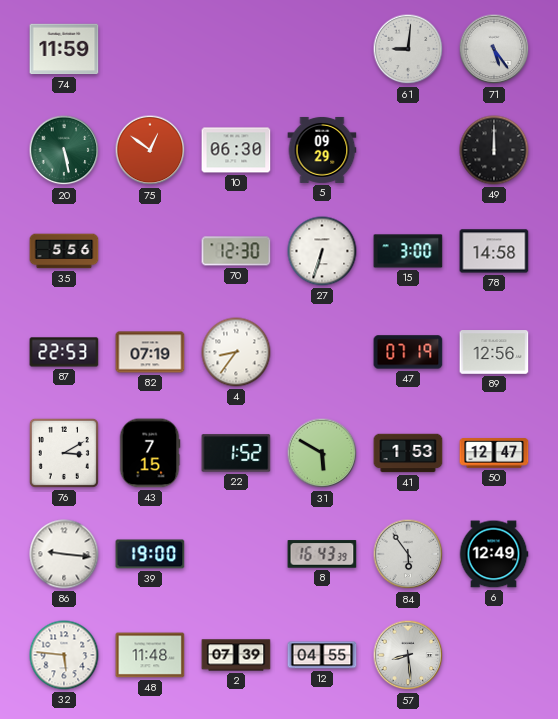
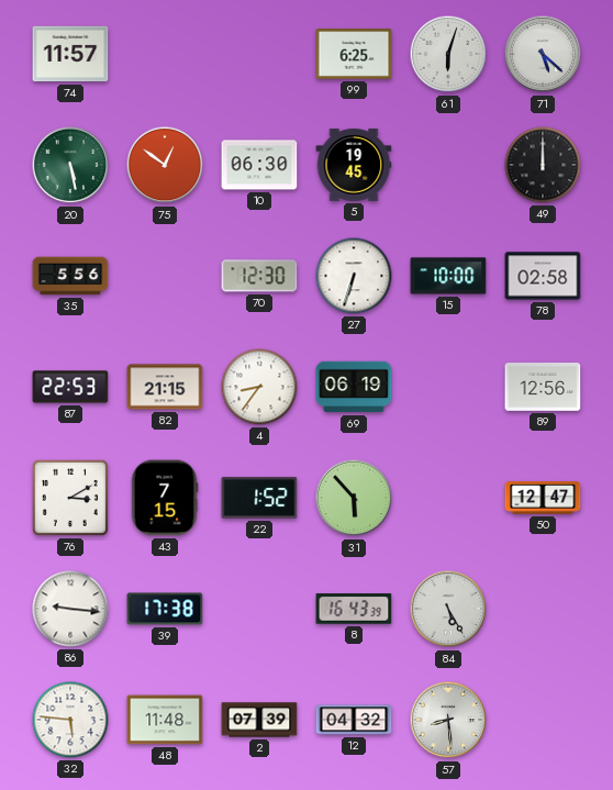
74: 11:59 -> 11:57 (70, 54)
99: none -> 6:25 (354, 54)
61: 9:01 -> 6:03 (448, 54)
71: 5:24 -> 5:22 (543, 54)
5: 09:29 -> 19:45 (354, 165)
15: 3:00 -> 10:00 (448, 276)
78: 14:58 -> 02:58 (543, 276)
82: 07:19 -> 21:15 (165, 387)
69: none -> 06:19 (354, 387)
47: 07:19 -> none (408, 352)
31: 5:50 -> 5:53 (354, 498)
41: 1:53 -> none (408, 453)
39: 19:00 -> 17:38 (165, 609)
84: 5:54 -> 5:25 (448, 609)
6: 12:49 -> none (494, 554)
12: 04:55 -> 04:32 (354, 720)
